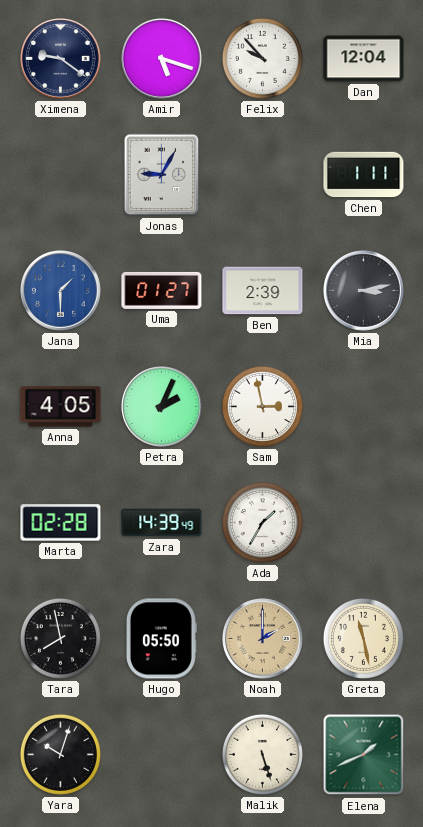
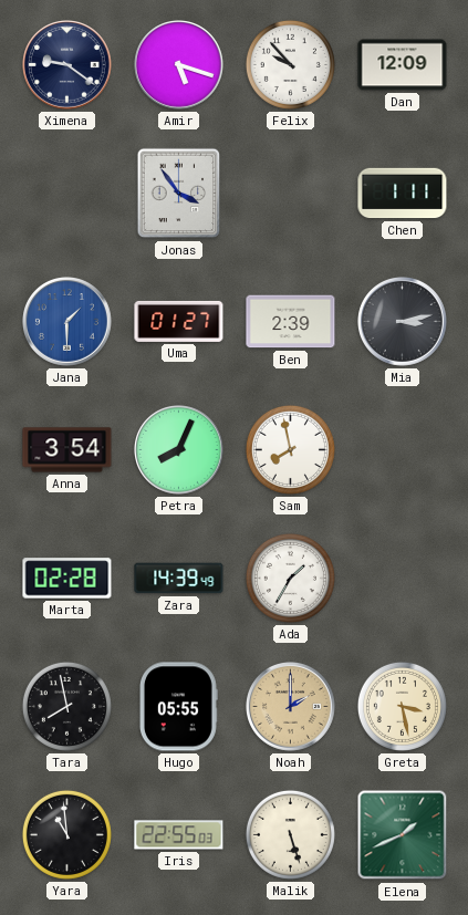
Dan: 12:04 -> 12:09 (403, 65)
Jonas: 9:05 -> 3:54 (179, 194)
Anna: 4:05 -> 3:54 (67, 450)
Petra: 2:04 -> 8:04 (179, 450)
Sam: 2:58 -> 7:58 (290, 449)
Hugo: 05:50 -> 05:55 (178, 707)
Greta: 11:28 -> 3:28 (402, 706)
Yara: 10:03 -> 10:59 (66, 834)
Iris: none -> 22:55 (179, 835)
